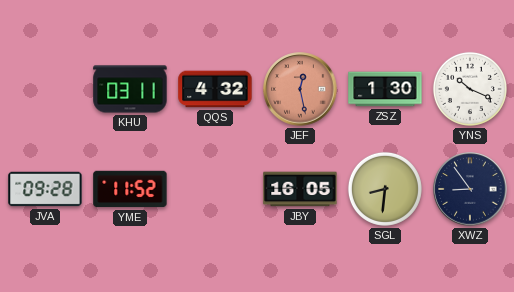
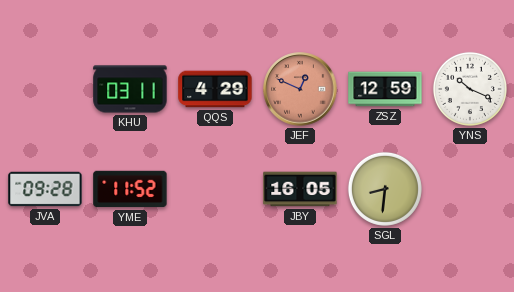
QQS: 4:32 -> 4:29 (215, 89)
JEF: 12:28 -> 12:49 (300, 89)
ZSZ: 1:30 -> 12:59 (385, 89)
XWZ: 8:54 -> none (470, 189)
